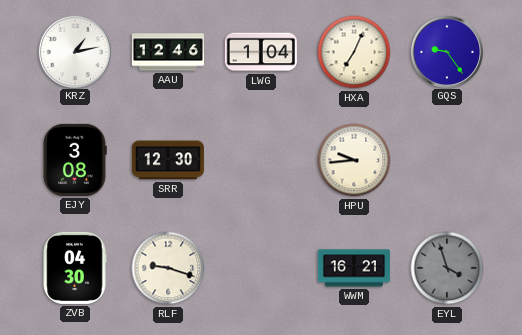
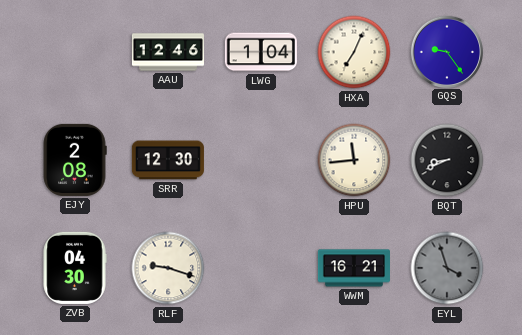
KRZ: 1:13 -> none (74, 51)
EJY: 3:08 -> 2:08 (75, 160)
HPU: 9:44 -> 11:44 (354, 160)
BQT: none -> 8:41 (447, 160)
